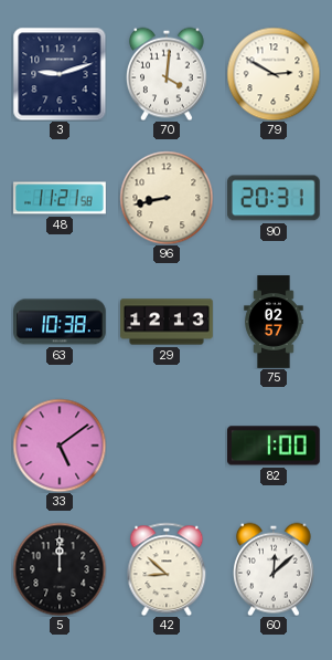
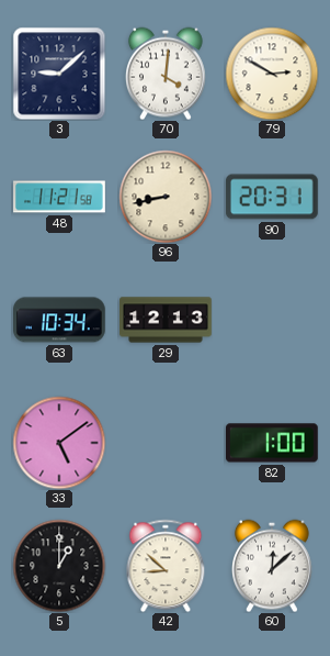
3: 9:12 -> 9:08 (59, 74)
63: 10:38 -> 10:34 (60, 320)
75: 02:57 -> none (274, 322)
5: 12:00 -> 1:00 (59, 566)
